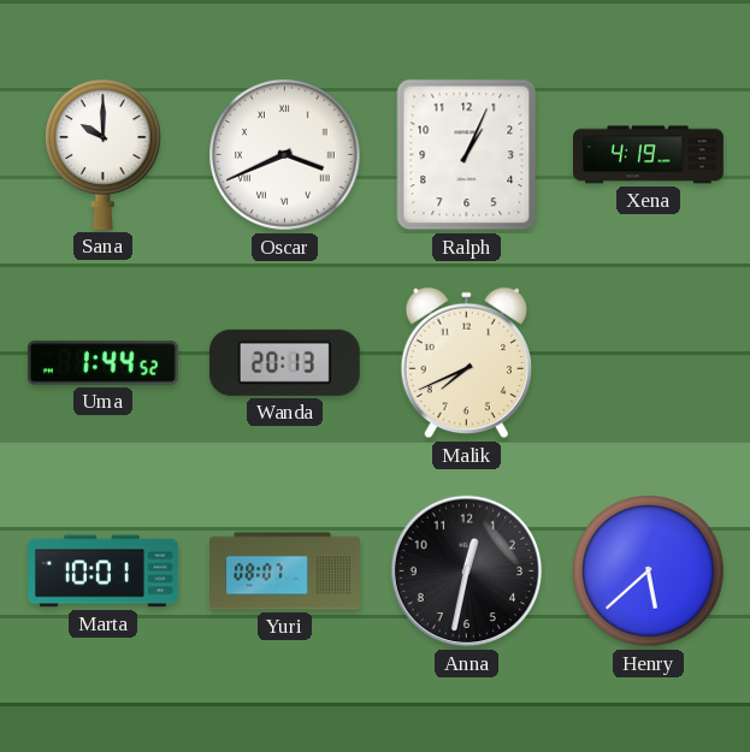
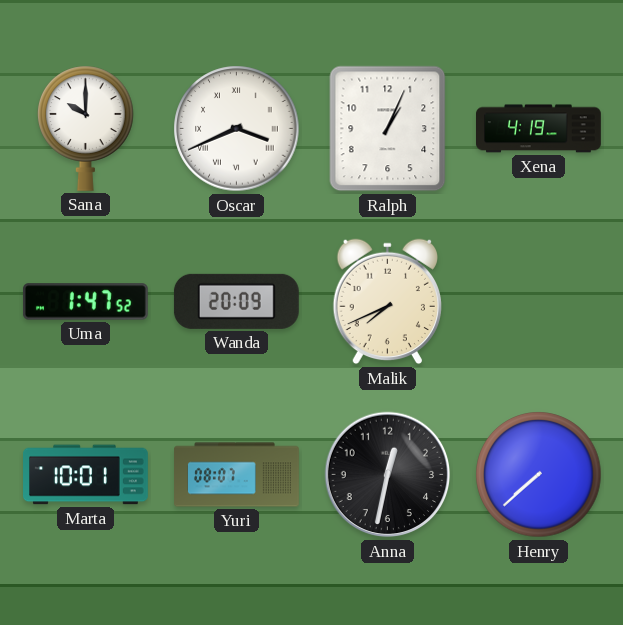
Uma: 1:44 -> 1:47 (85, 302)
Wanda: 20:13 -> 20:09 (236, 301)
Henry: 5:38 -> 7:38 (539, 475)
